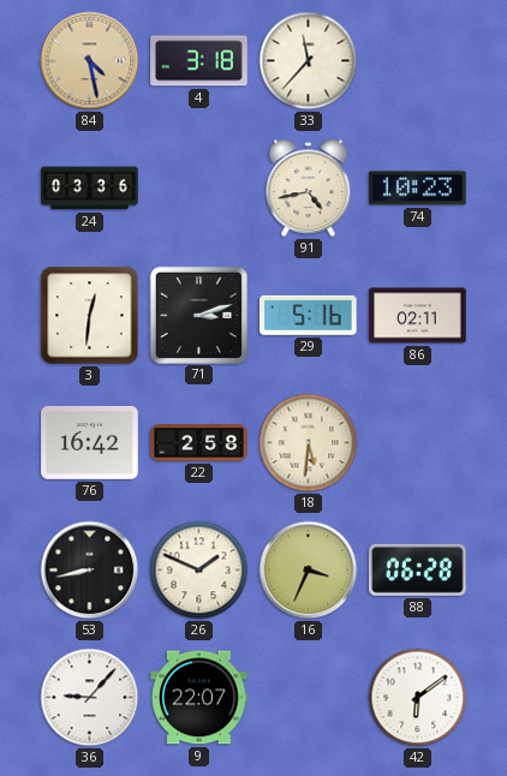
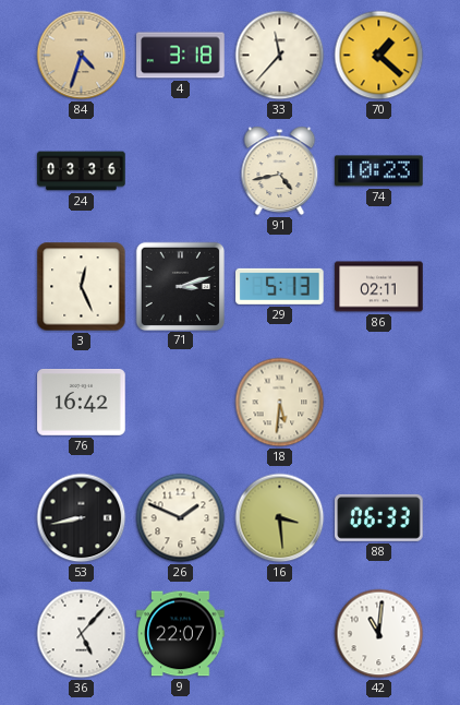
84: 4:28 -> 4:33 (82, 56)
70: none -> 1:22 (379, 56)
3: 12:31 -> 12:26 (82, 287)
29: 5:16 -> 5:13 (280, 286)
22: 2:58 -> none (199, 443)
16: 3:34 -> 3:29 (280, 518)
88: 06:28 -> 06:33 (379, 517)
36: 9:07 -> 5:07 (82, 634)
42: 6:09 -> 11:01 (379, 634)
